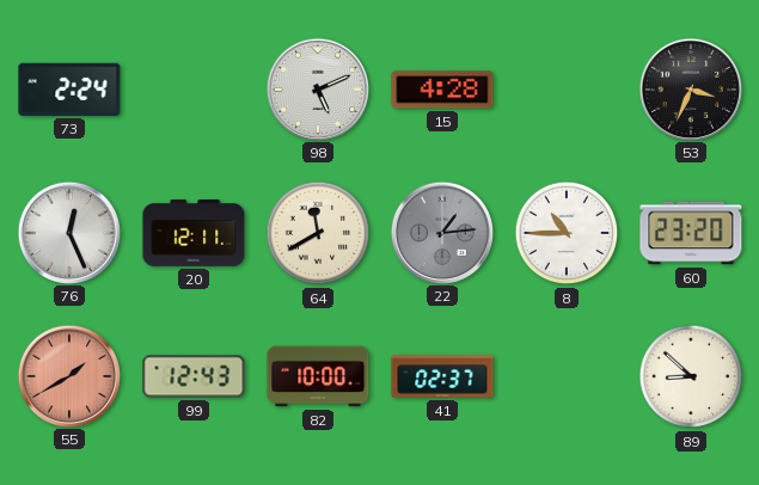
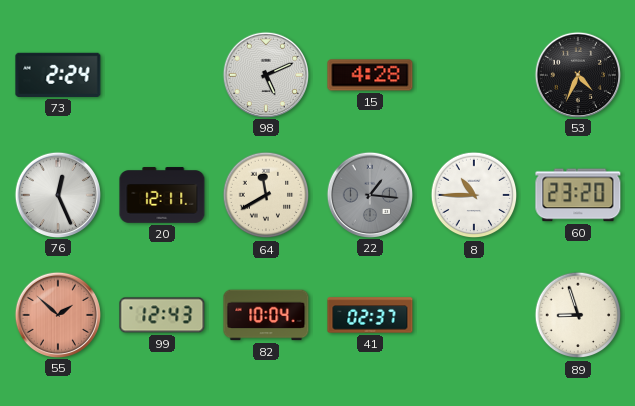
53: 3:34 -> 4:34 (577, 74)
22: 1:14 -> 1:16 (369, 194)
55: 1:40 -> 1:52 (57, 314)
82: 10:00 -> 10:04 (266, 315)
89: 8:52 -> 8:57 (578, 315)
